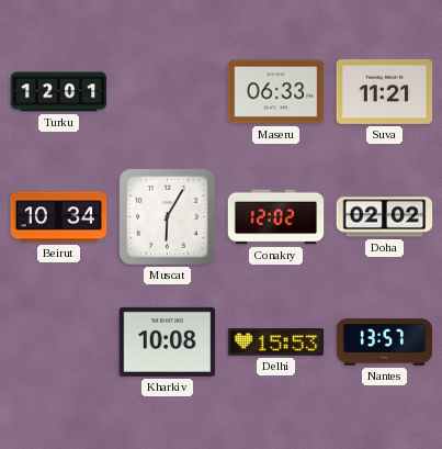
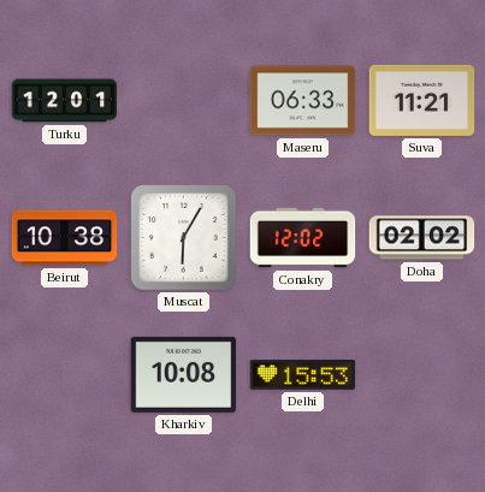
Beirut: 10:34 -> 10:38 (65, 238)
Nantes: 13:57 -> none (385, 343)
